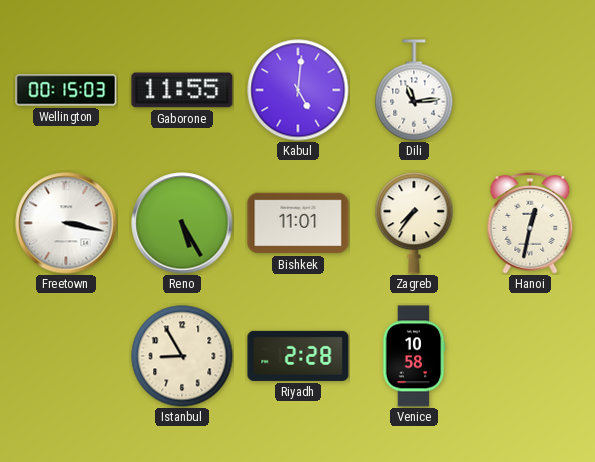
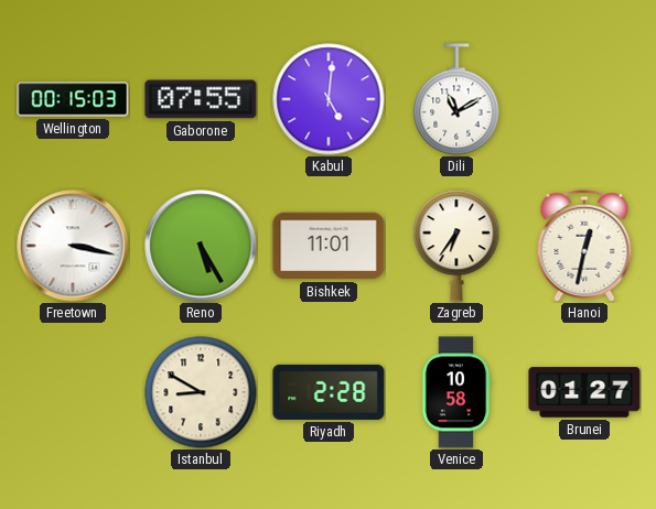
Gaborone: 11:55 -> 07:55 (201, 99)
Dili: 11:14 -> 11:10 (456, 99)
Zagreb: 7:36 -> 6:36 (456, 246)
Istanbul: 8:55 -> 8:50 (201, 392)
Brunei: none -> 01:27 (584, 392)
